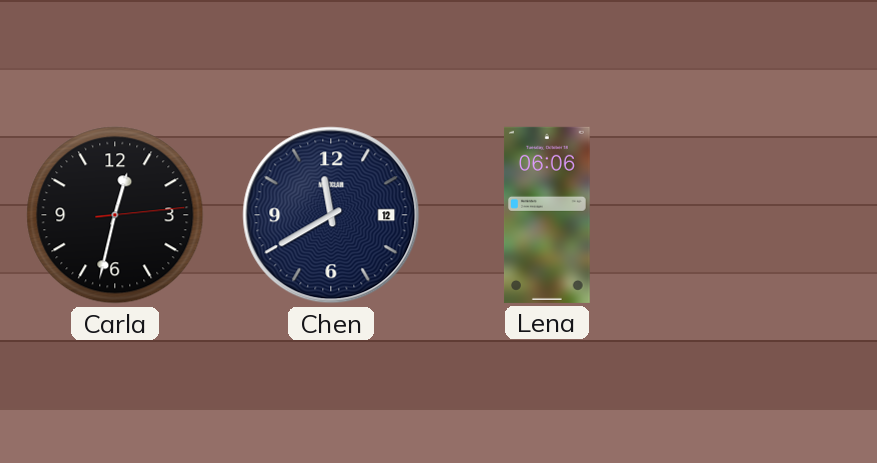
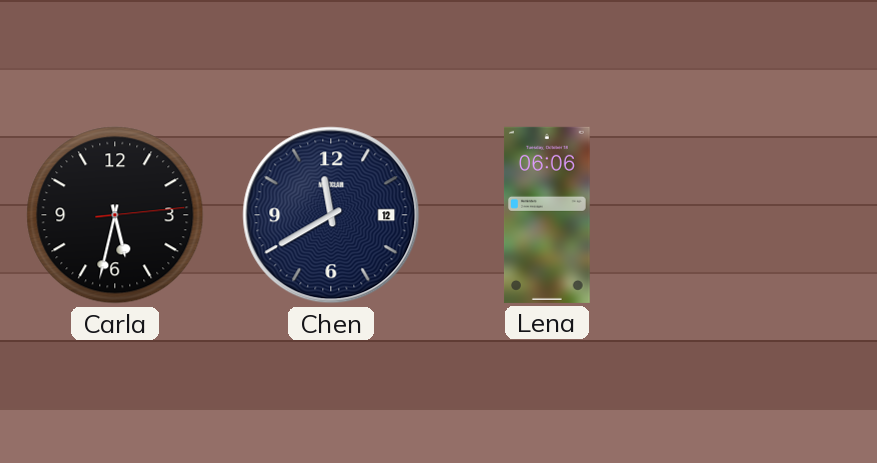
Carla: 12:32 -> 5:32 (115, 215)
